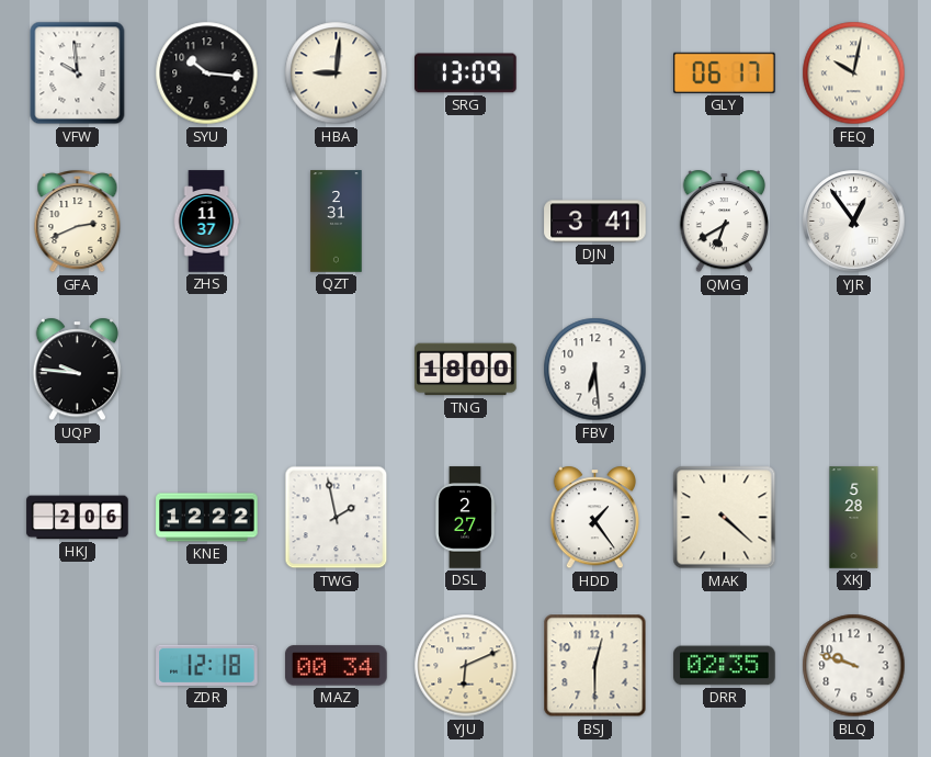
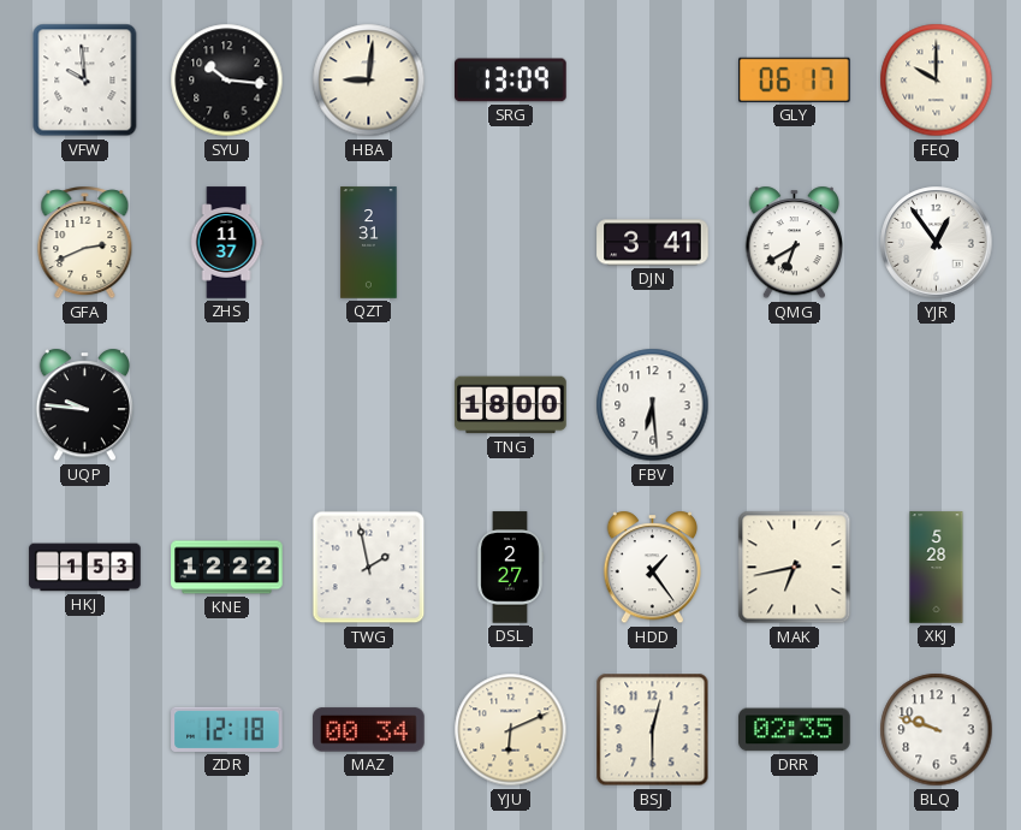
FEQ: 10:02 -> 10:00 (937, 81)
HKJ: 2:06 -> 1:53 (85, 568)
MAK: 4:22 -> 6:43 (795, 568)
